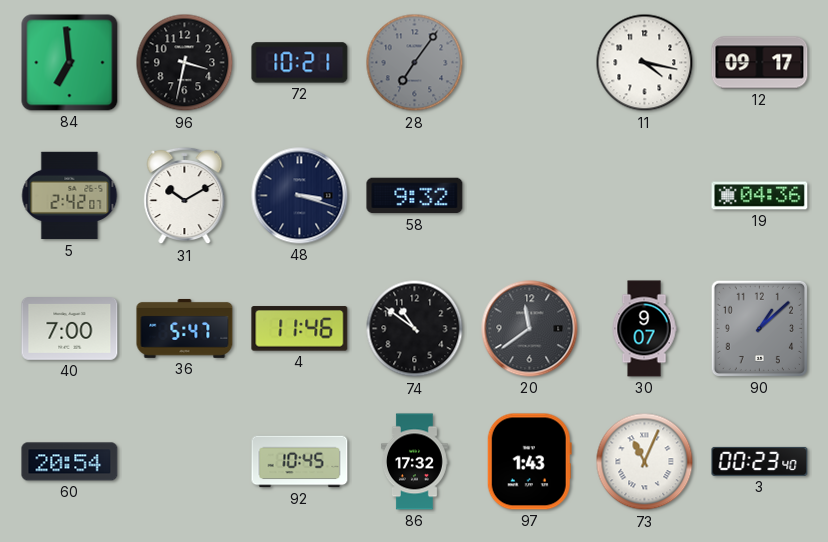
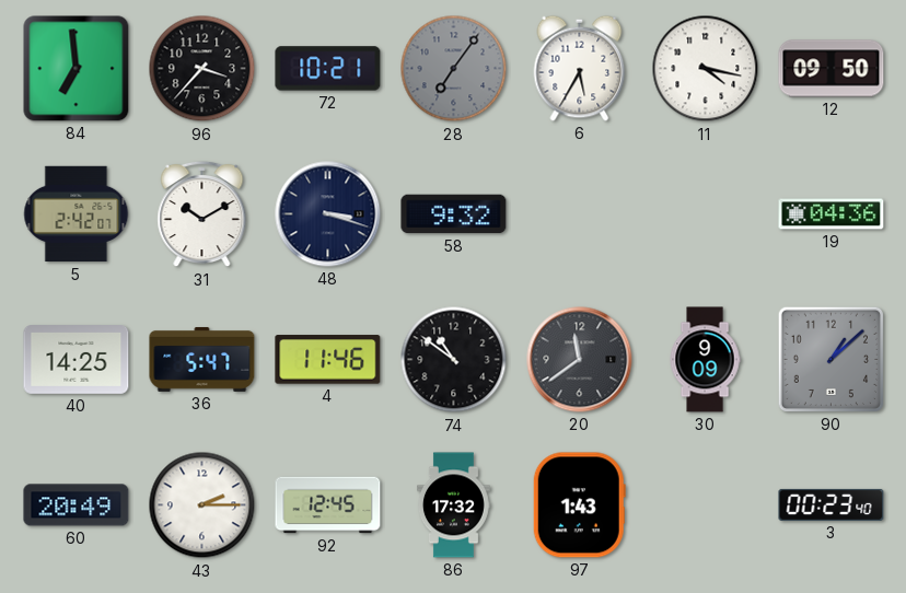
96: 3:32 -> 3:37 (202, 69)
6: none -> 5:35 (580, 68)
12: 09:17 -> 09:50 (832, 69)
40: 7:00 -> 14:25 (77, 360)
30: 9:07 -> 9:09 (705, 360)
60: 20:54 -> 20:49 (77, 505)
43: none -> 2:15 (202, 505)
92: 10:45 -> 12:45 (328, 505)
73: 11:04 -> none (645, 462)
